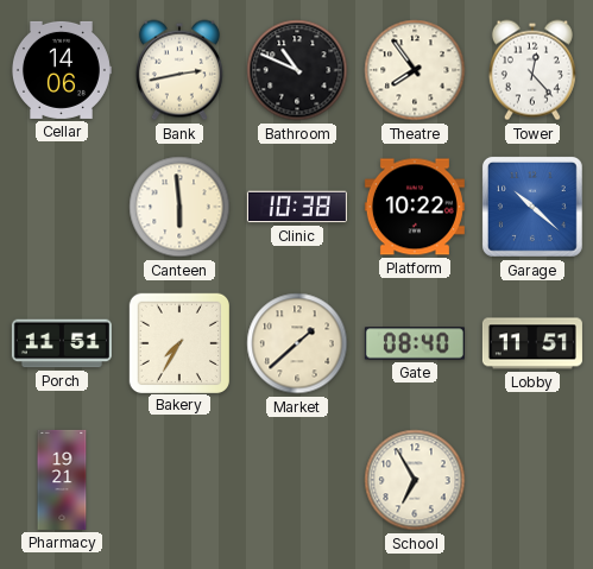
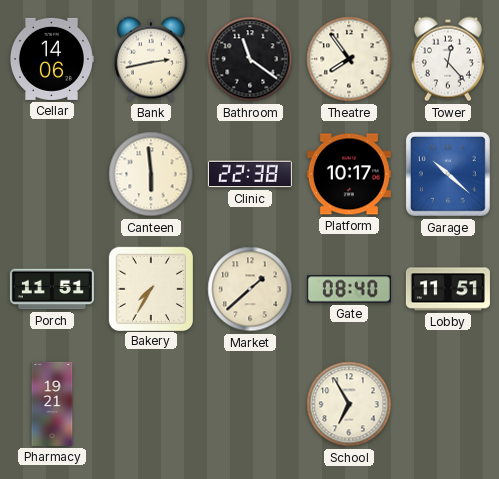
Bathroom: 10:49 -> 11:21 (250, 59)
Clinic: 10:38 -> 22:38 (250, 174)
Platform: 10:22 -> 10:17 (349, 174)
